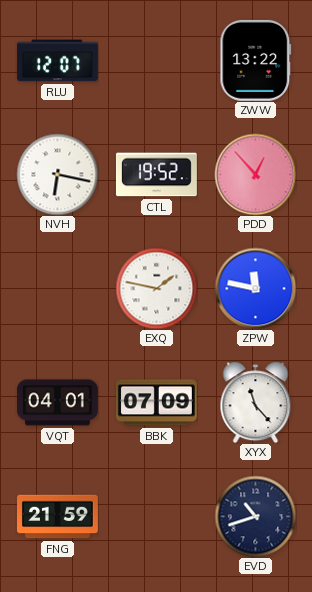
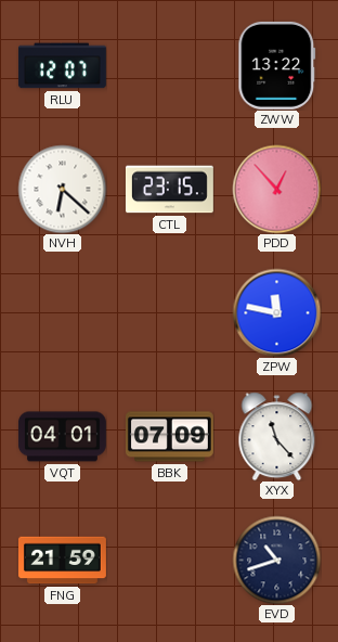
NVH: 6:17 -> 6:22 (62, 189)
CTL: 19:52 -> 23:15 (169, 190)
EXQ: 1:47 -> none (156, 288)
